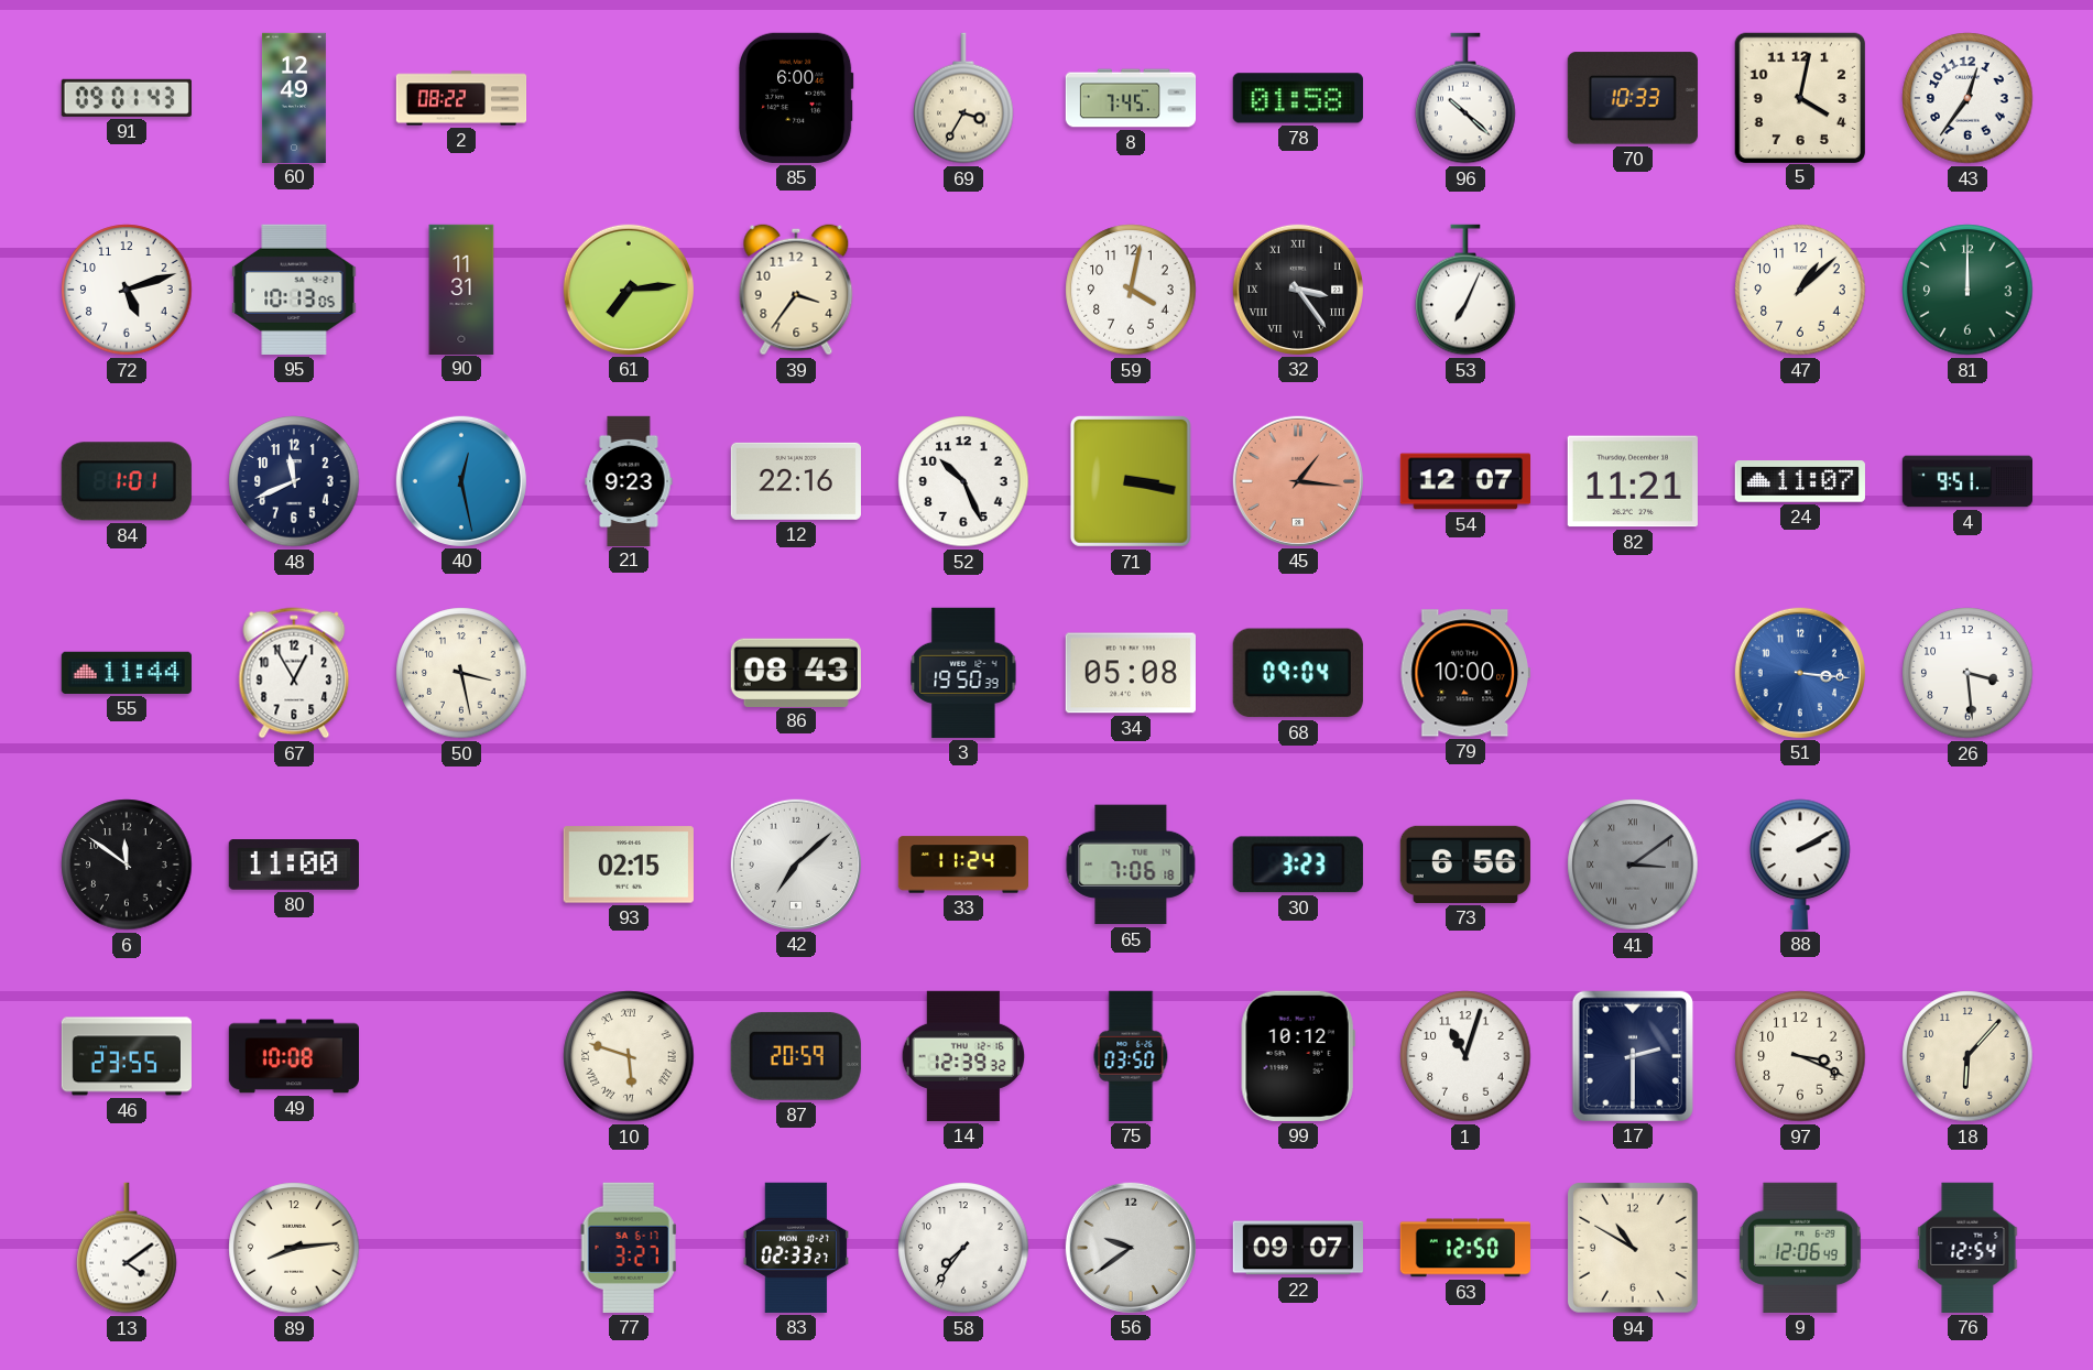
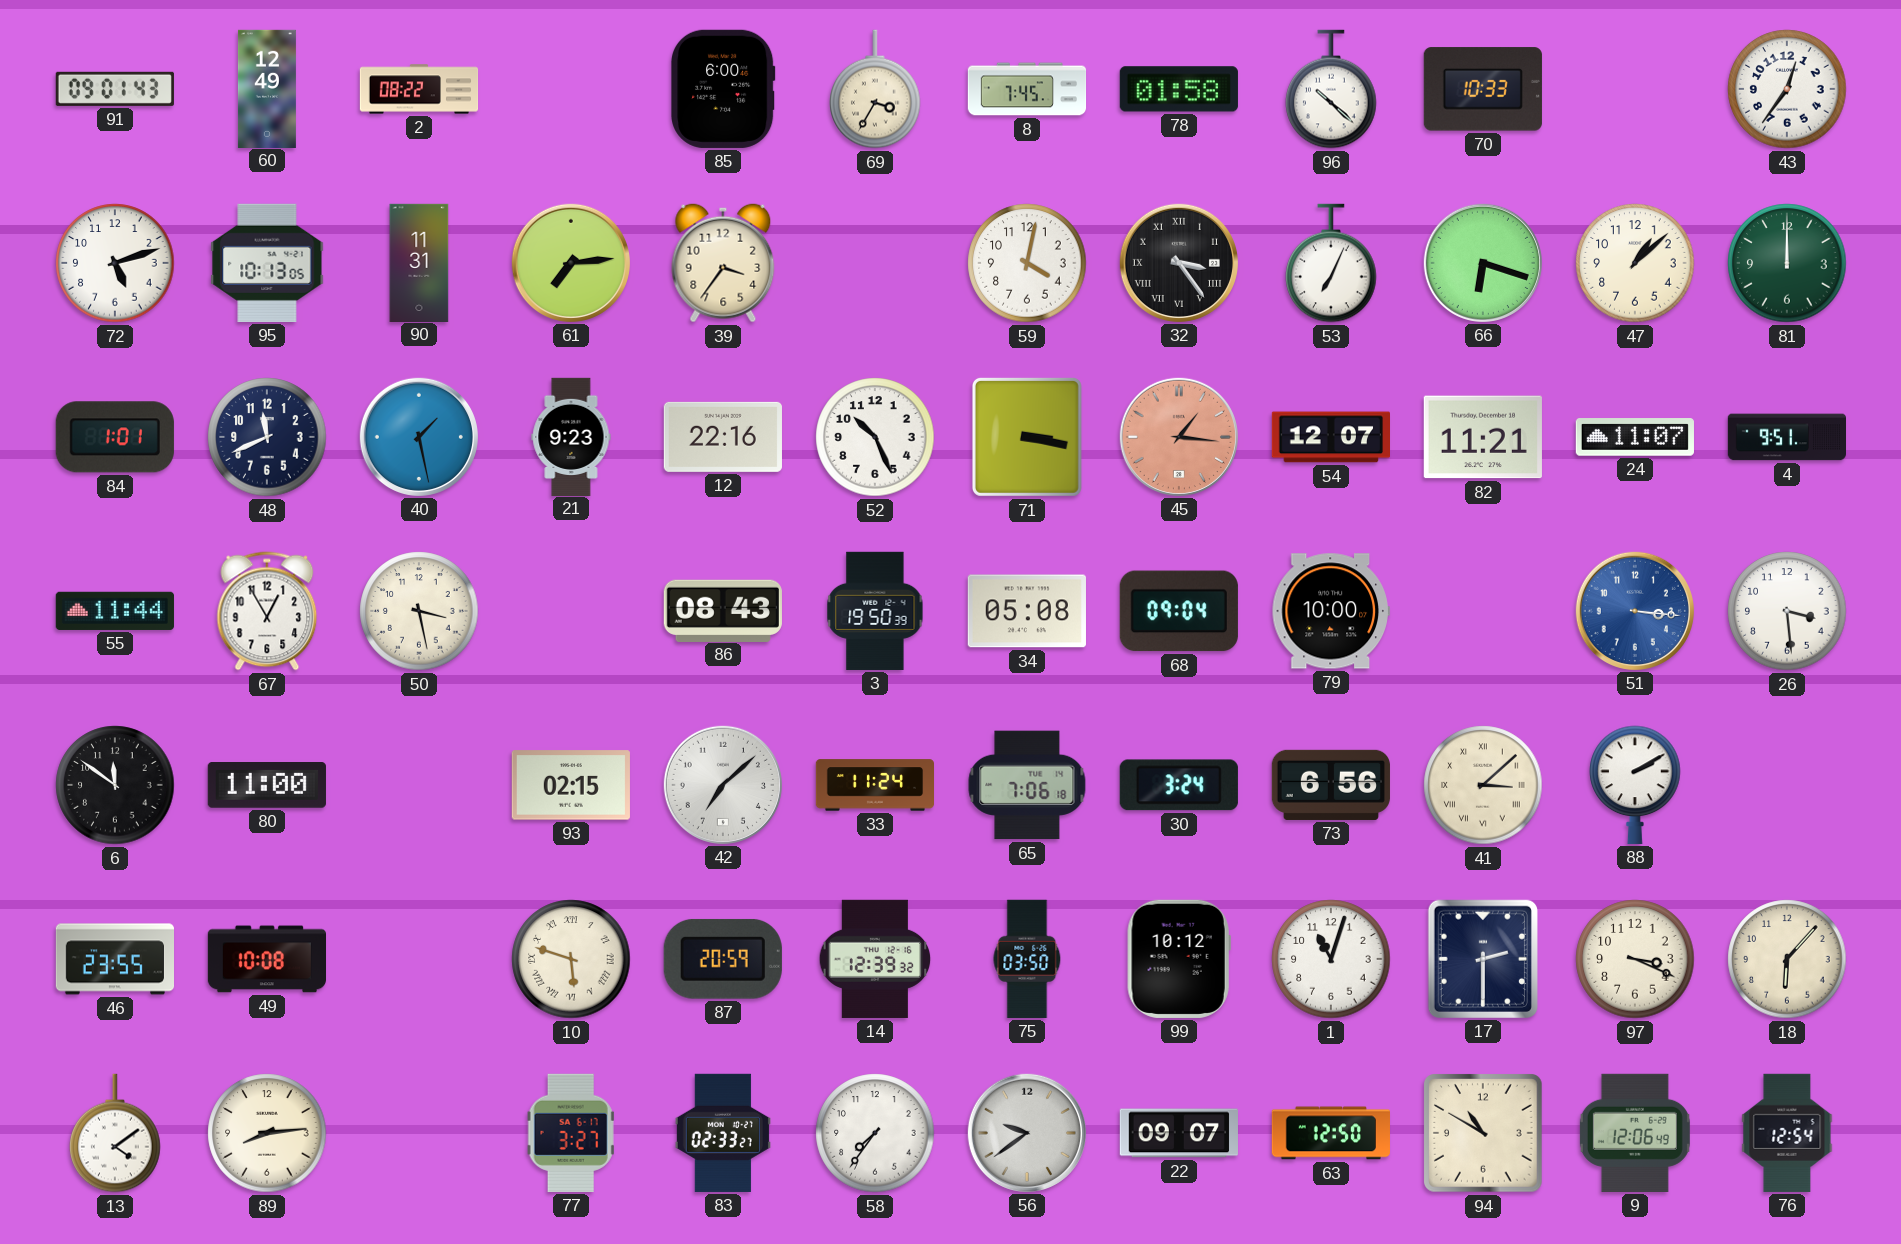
5: 4:02 -> none (1799, 97)
66: none -> 6:18 (1483, 263)
40: 12:28 -> 1:28 (419, 437)
30: 3:23 -> 3:24 (1179, 785)
41: 3:09 -> 3:08 (1483, 785)
41 dial: grey -> cream (1483, 785)
